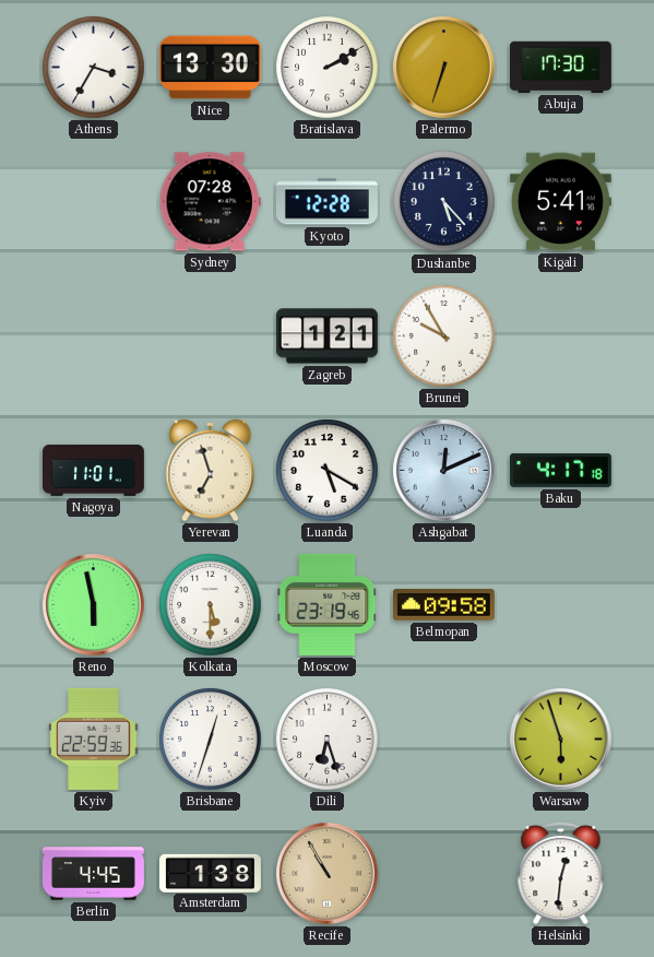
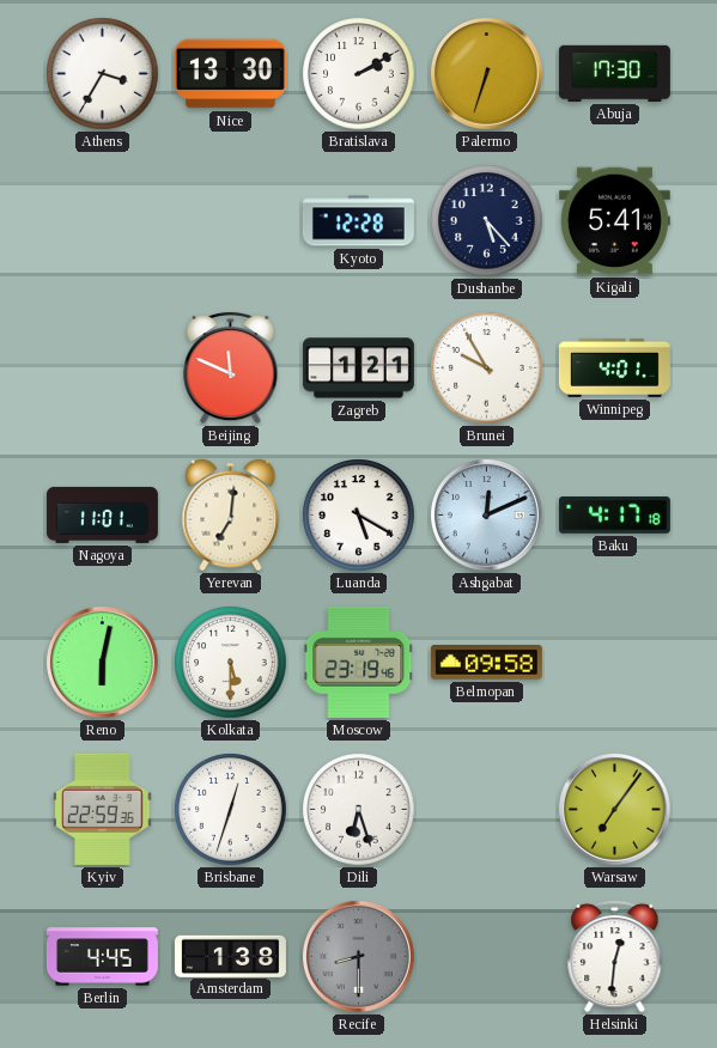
Sydney: 07:28 -> none (210, 202)
Beijing: none -> 11:49 (231, 367)
Winnipeg: none -> 4:01 (614, 367)
Yerevan: 6:57 -> 7:01 (231, 516)
Reno: 5:58 -> 6:02 (103, 663)
Warsaw: 5:57 -> 7:06 (615, 810)
Recife: 10:55 -> 8:30 (359, 957)
Recife dial: champagne -> grey (359, 957)
